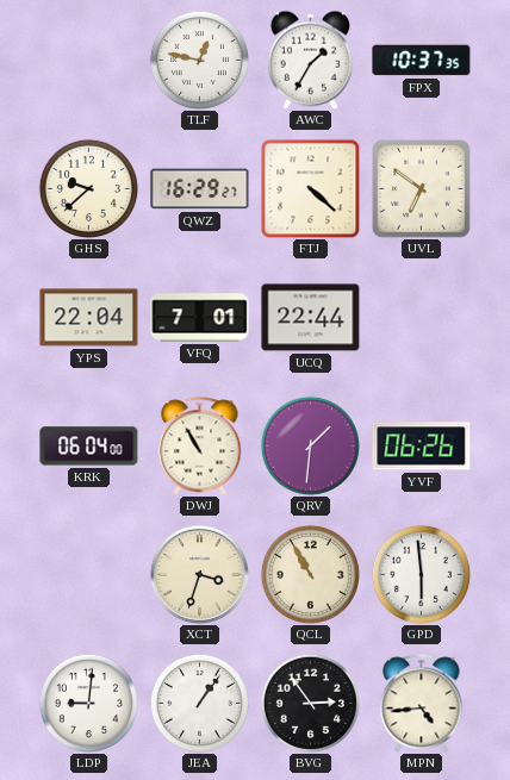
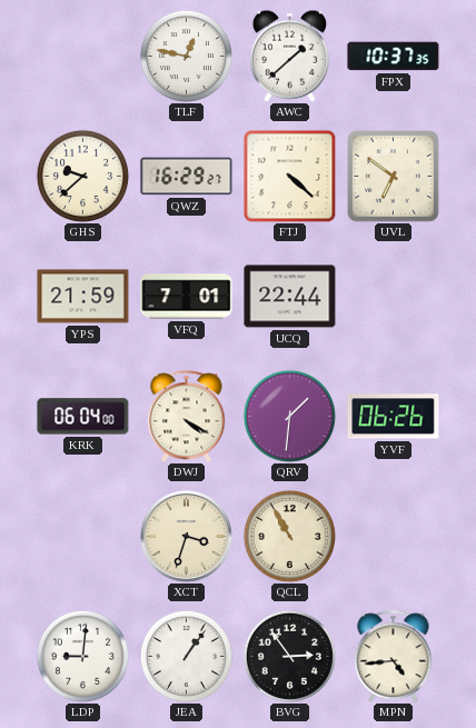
AWC: 1:35 -> 1:38 (289, 56)
YPS: 22:04 -> 21:59 (83, 297)
DWJ: 10:55 -> 4:20 (187, 417)
GPD: 5:59 -> none (421, 574)
